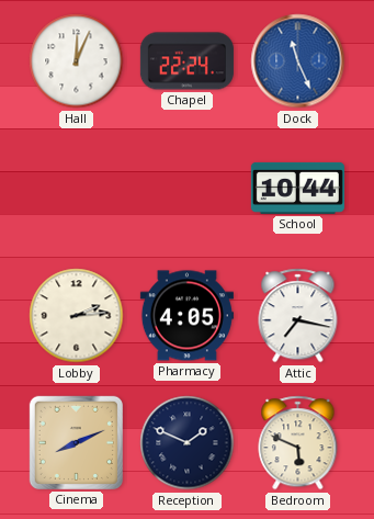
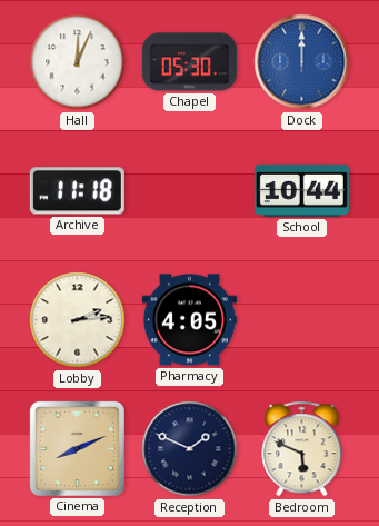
Chapel: 22:24 -> 05:30 (189, 62)
Dock: 11:26 -> 12:00 (302, 62)
Archive: none -> 11:18 (77, 191)
Attic: 7:17 -> none (298, 316)
